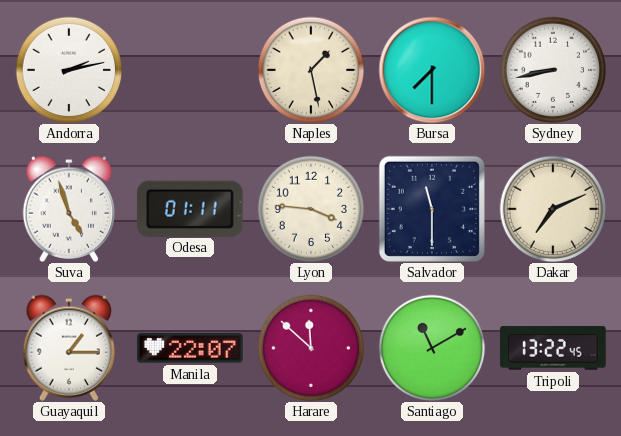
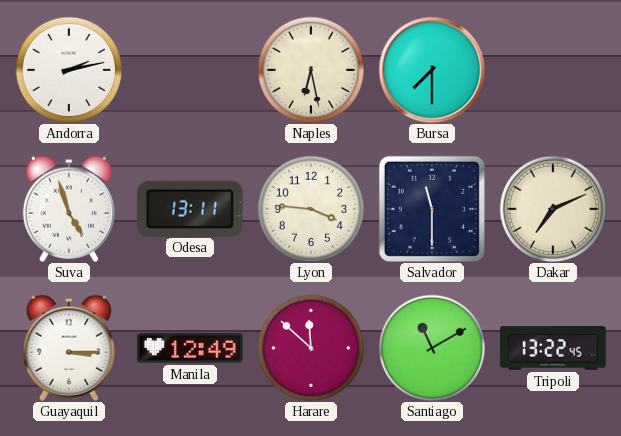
Naples: 1:28 -> 6:28 (311, 70)
Sydney: 8:43 -> none (553, 70)
Odesa: 01:11 -> 13:11 (190, 208)
Guayaquil: 1:15 -> 3:15 (68, 348)
Manila: 22:07 -> 12:49 (190, 348)
